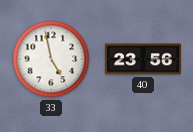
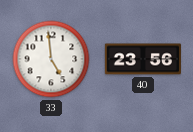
33: 4:58 -> 4:59 (51, 59)
